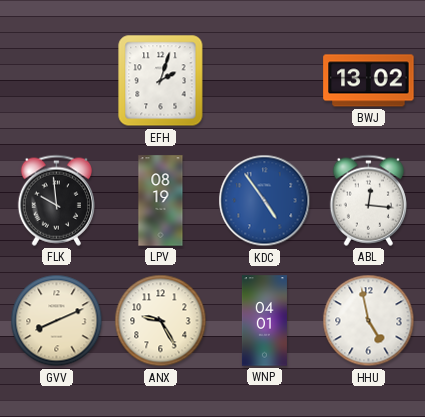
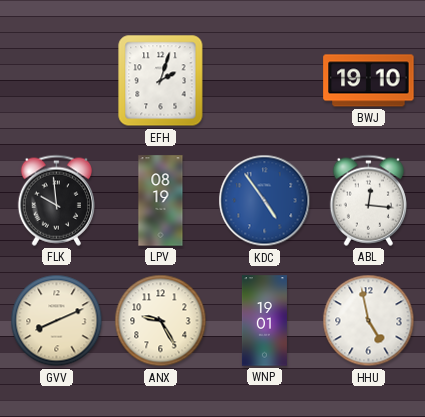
BWJ: 13:02 -> 19:10 (369, 81)
WNP: 04:01 -> 19:01 (264, 321)
